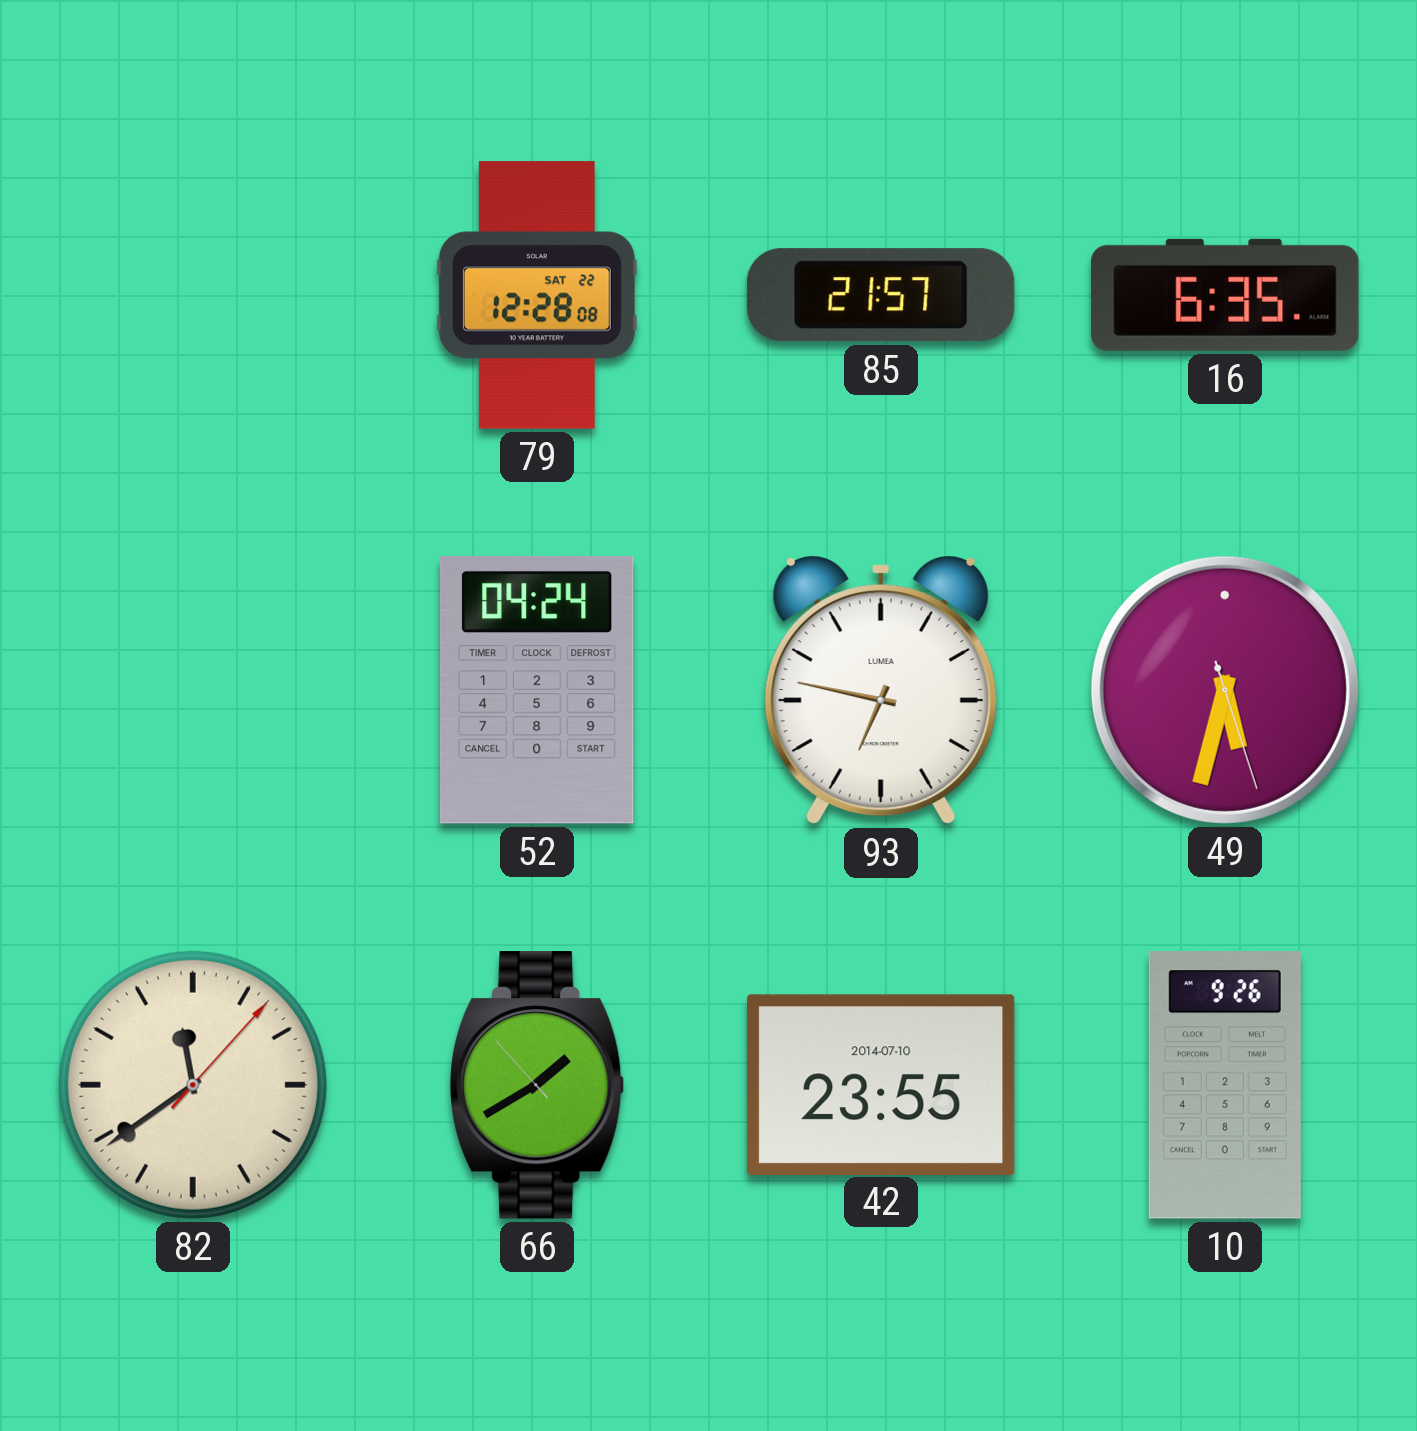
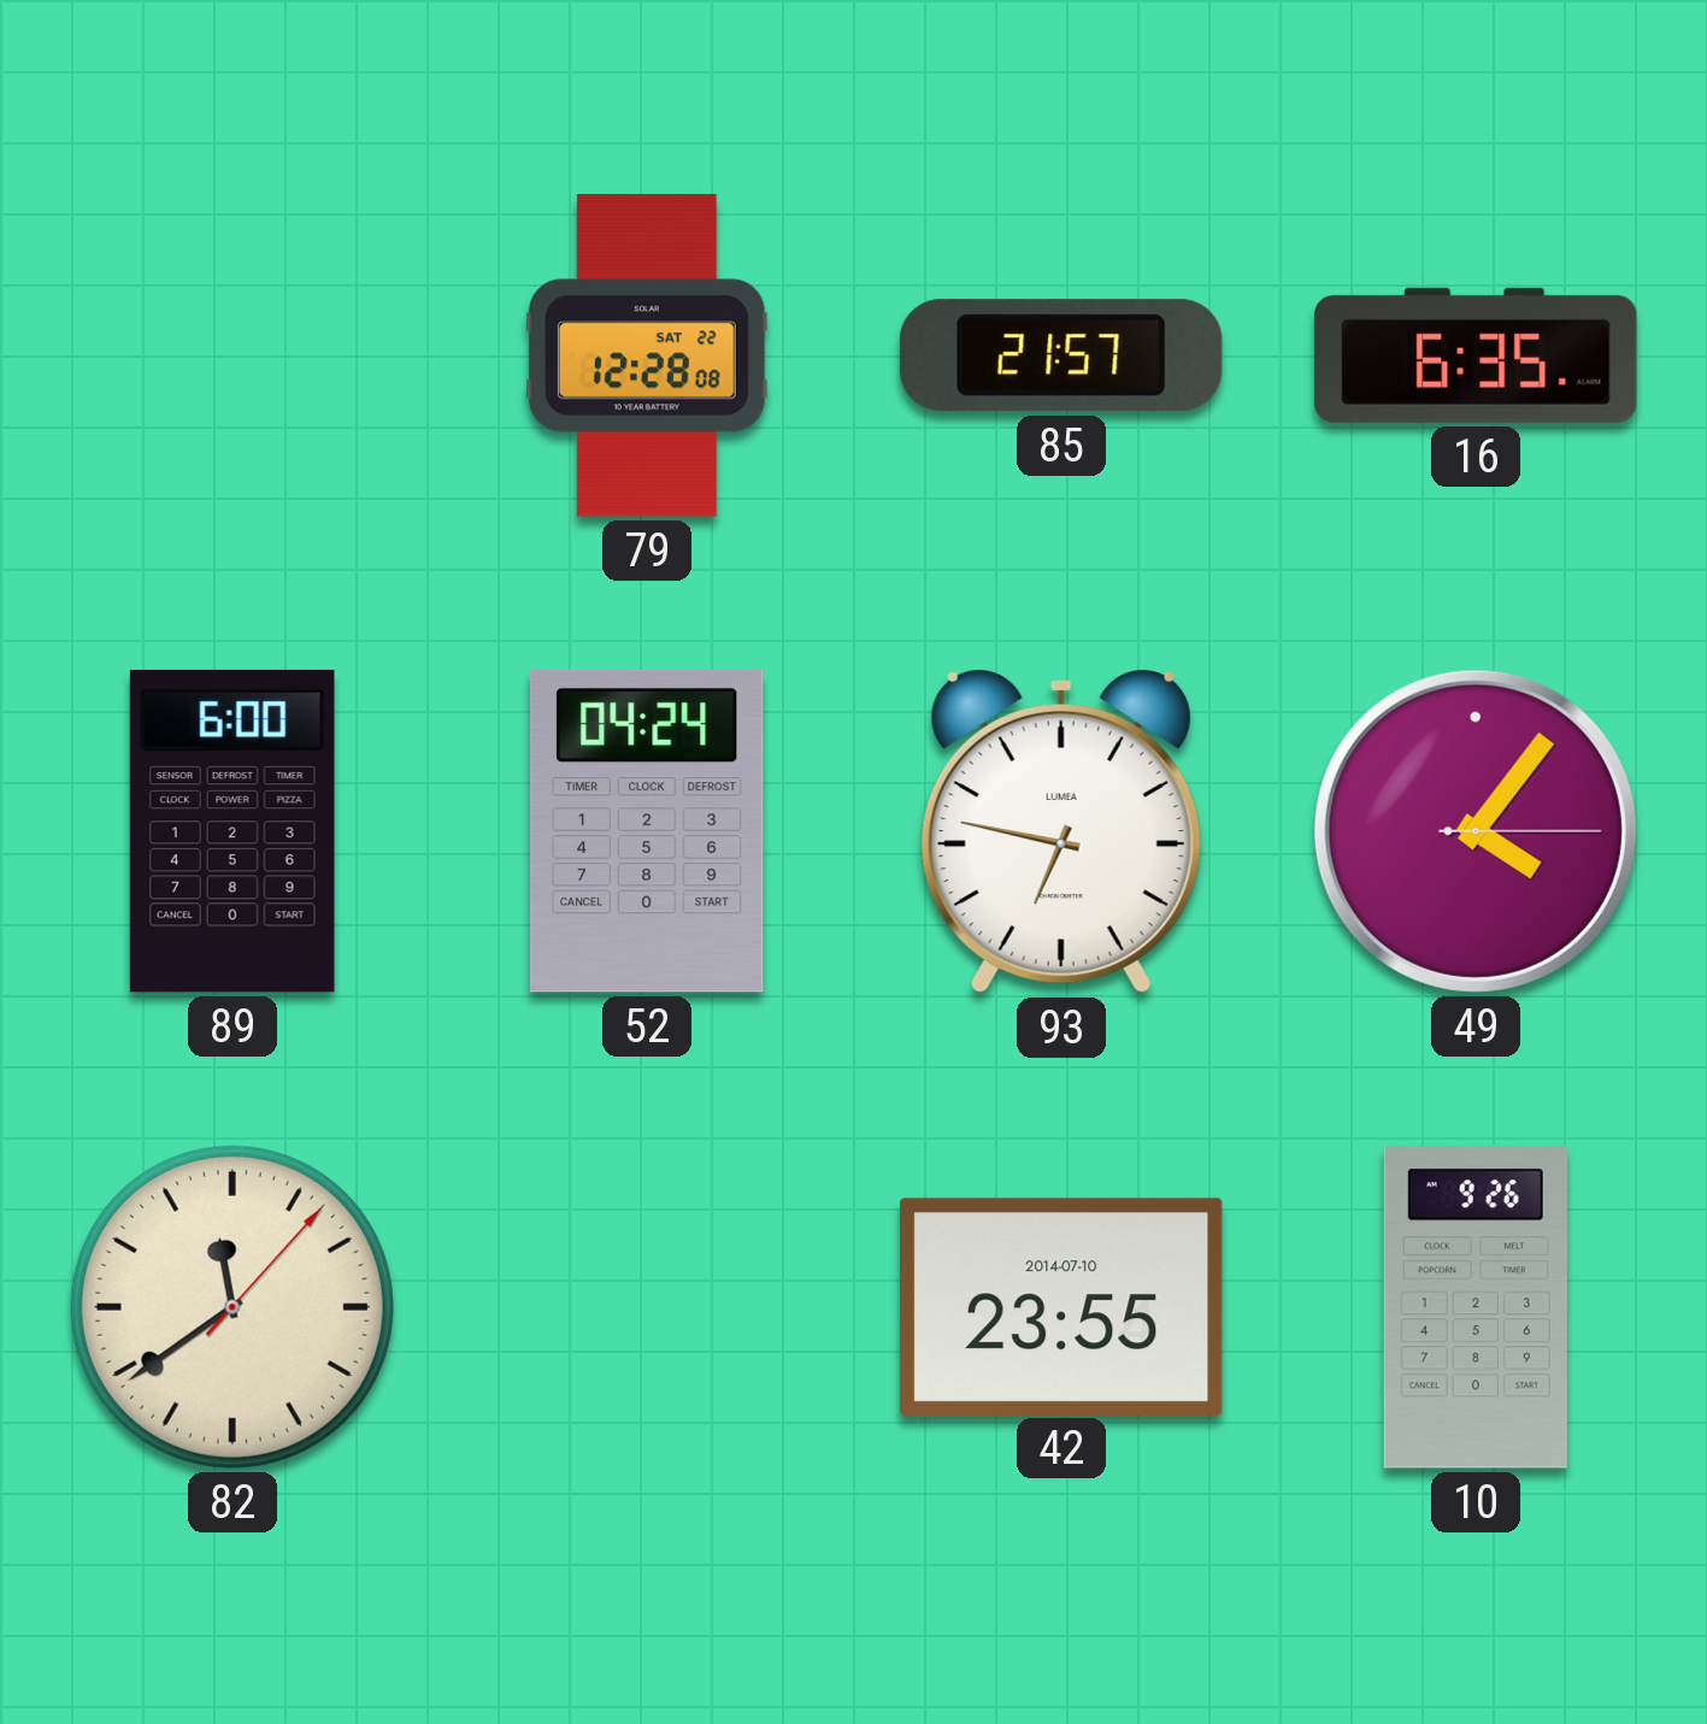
89: none -> 6:00 (232, 831)
49: 5:32 -> 4:06 (1476, 831)
66: 1:39 -> none (537, 1085)
